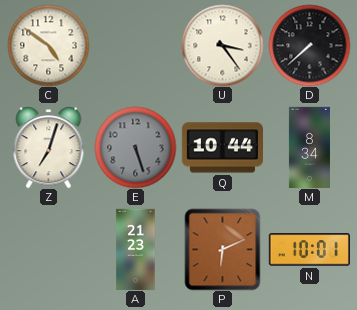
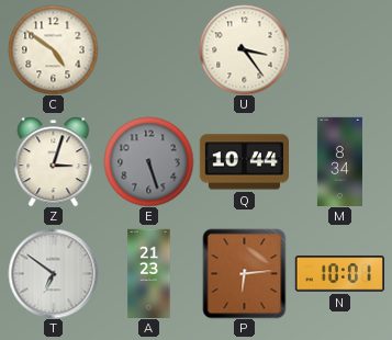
D: 7:38 -> none (309, 45)
Z: 7:03 -> 3:03 (54, 161)
T: none -> 6:51 (53, 273)
P: 6:11 -> 6:14 (245, 273)
